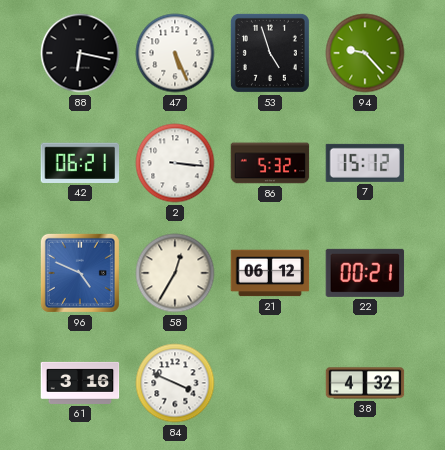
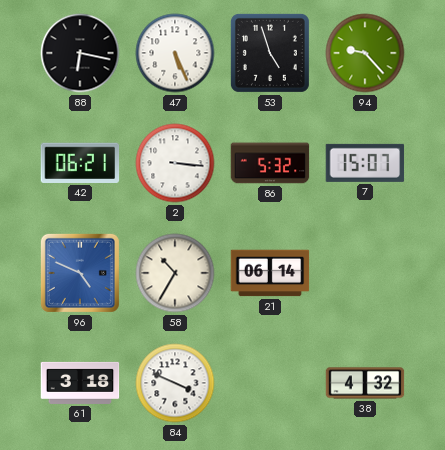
7: 15:12 -> 15:07 (365, 163)
58: 12:35 -> 10:35 (175, 273)
21: 06:12 -> 06:14 (270, 273)
22: 00:21 -> none (365, 273)
61: 3:16 -> 3:18 (80, 383)
